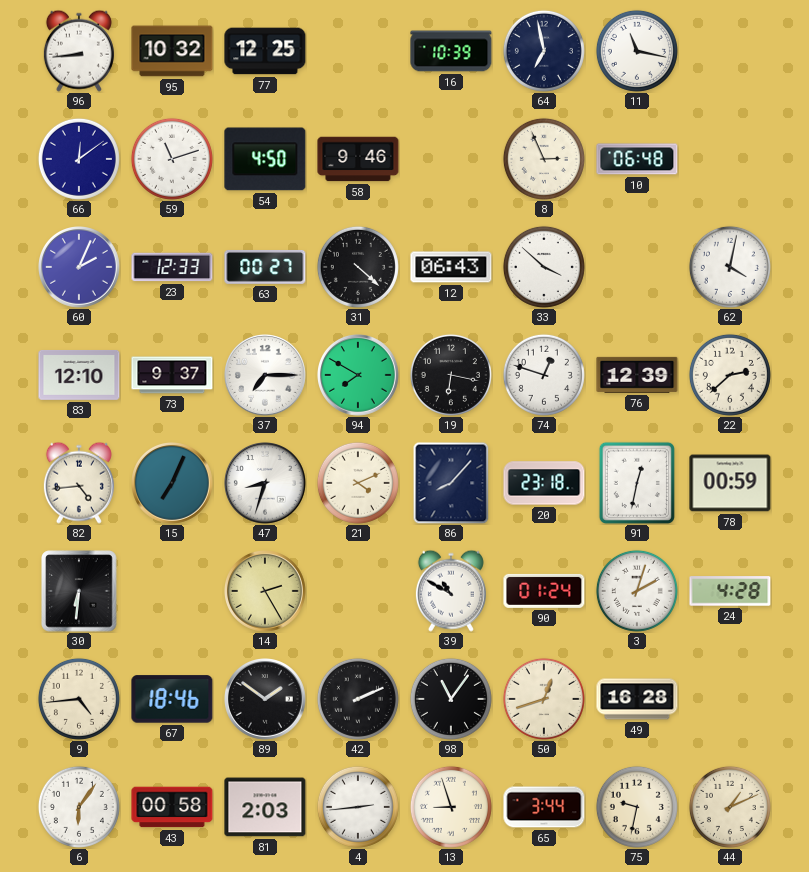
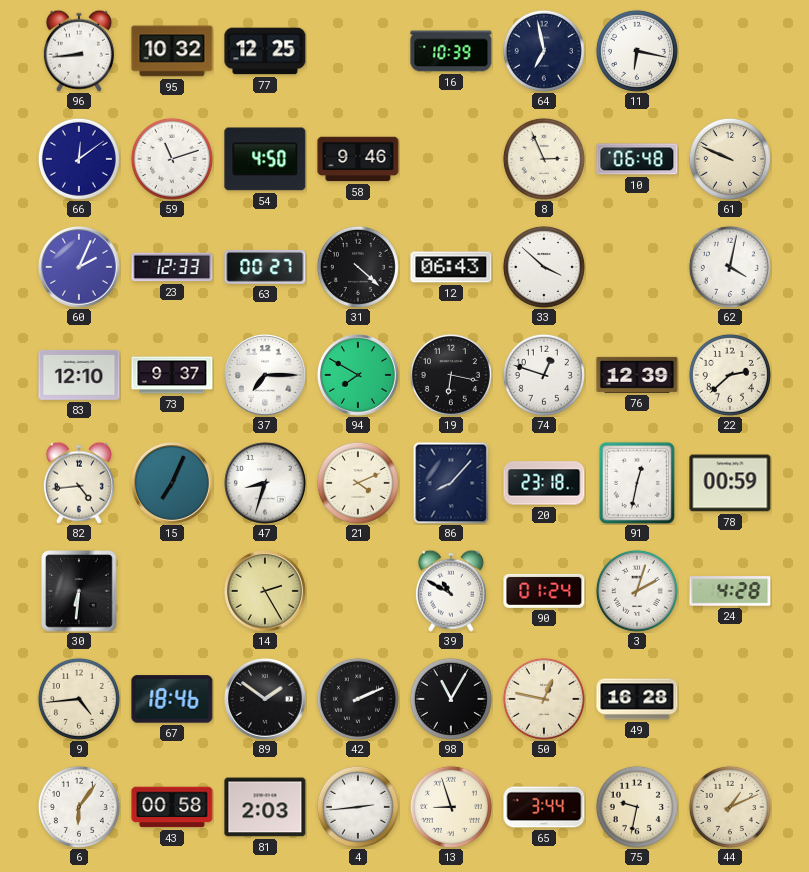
11: 11:17 -> 6:17 (637, 51)
61: none -> 9:49 (730, 159)
98: 11:06 -> 11:05 (451, 699)
50: 12:42 -> 12:47 (544, 699)
